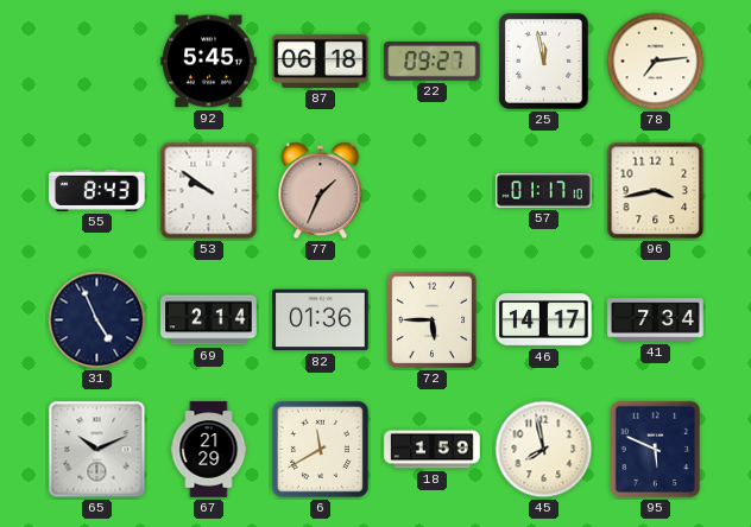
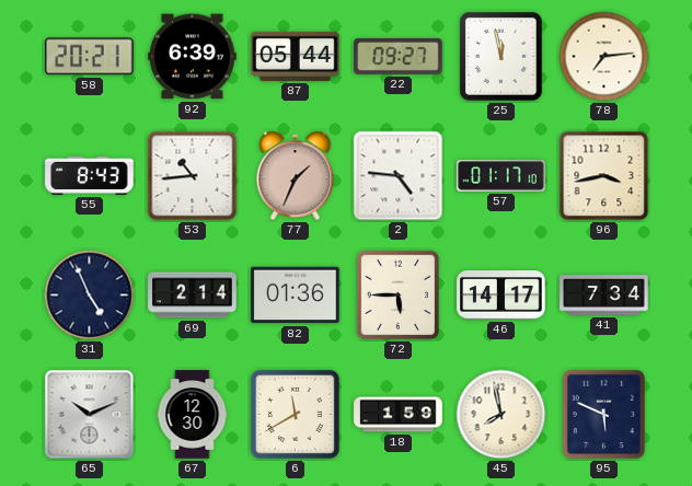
58: none -> 20:21 (90, 57)
92: 5:45 -> 6:39 (193, 57)
87: 06:18 -> 05:44 (296, 56)
53: 9:51 -> 10:44 (193, 176)
2: none -> 4:46 (399, 176)
67: 21:29 -> 12:30 (193, 415)
